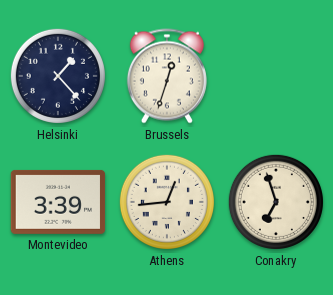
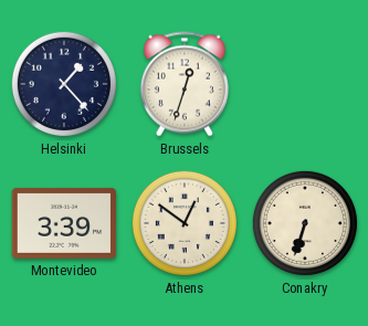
Athens: 12:44 -> 12:51 (185, 223)
Conakry: 6:57 -> 6:33 (305, 223)
